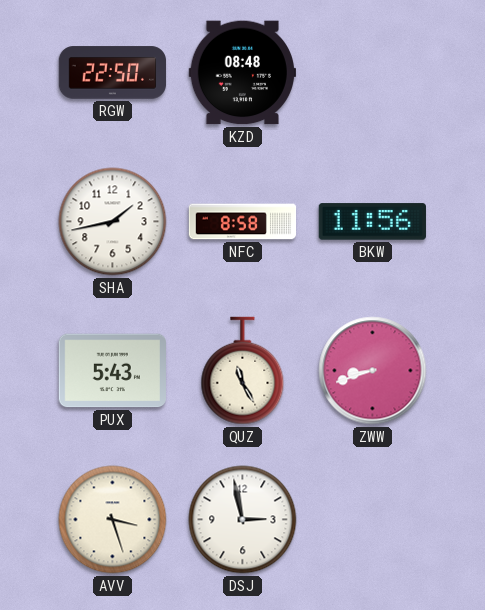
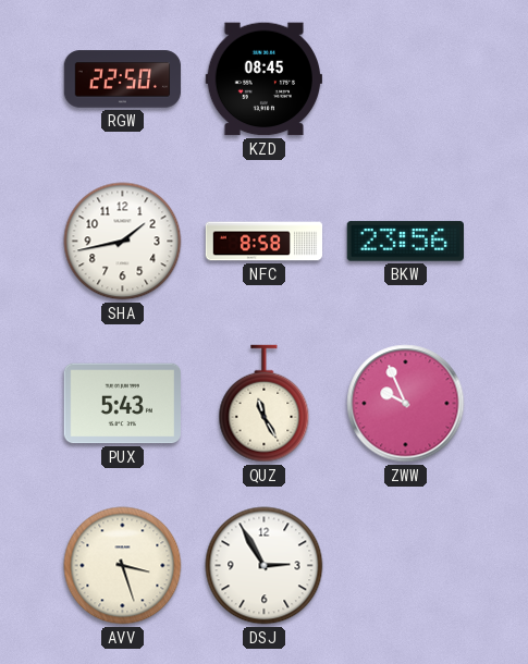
KZD: 08:48 -> 08:45 (263, 79)
BKW: 11:56 -> 23:56 (405, 242)
ZWW: 8:42 -> 9:56 (406, 404)
DSJ: 2:58 -> 2:55 (265, 566)
